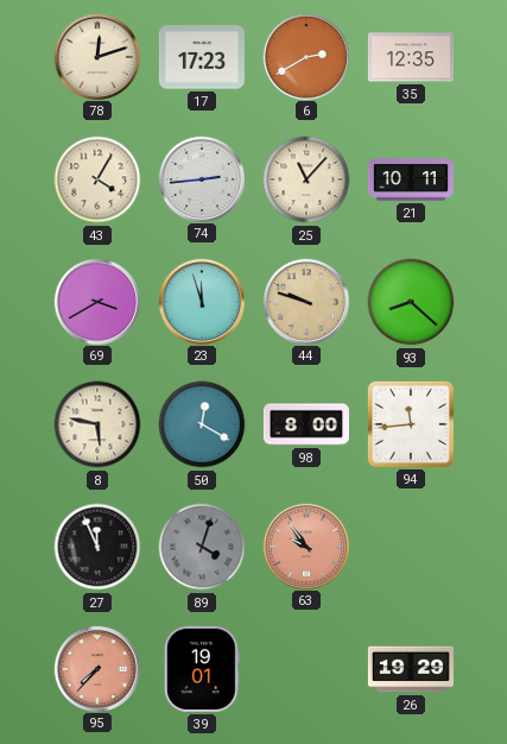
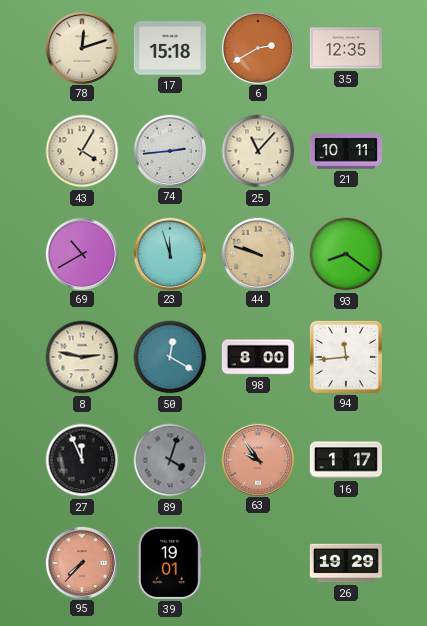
17: 17:23 -> 15:18 (170, 48)
69: 3:40 -> 10:40 (81, 253)
93: 8:22 -> 8:21 (346, 254)
8: 5:47 -> 2:47 (82, 357)
16: none -> 1:17 (346, 460)
